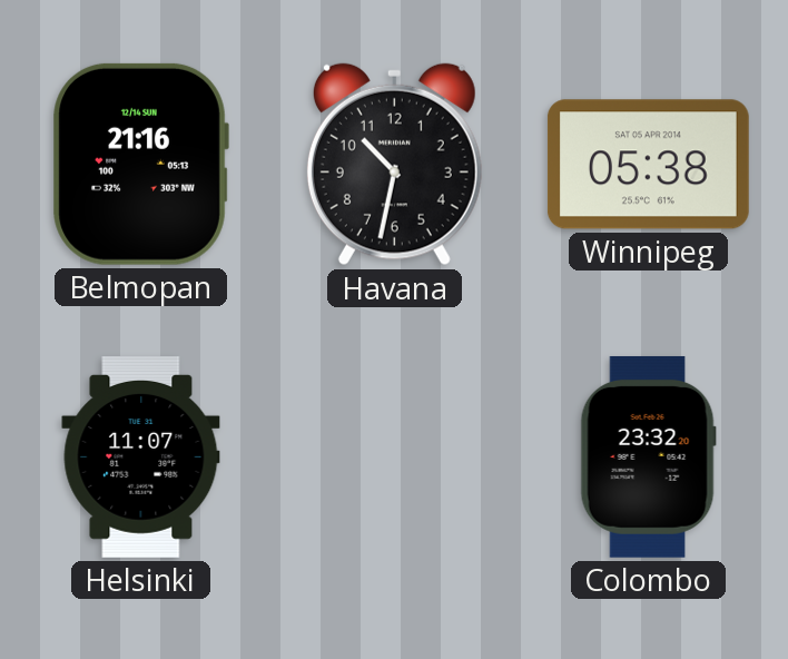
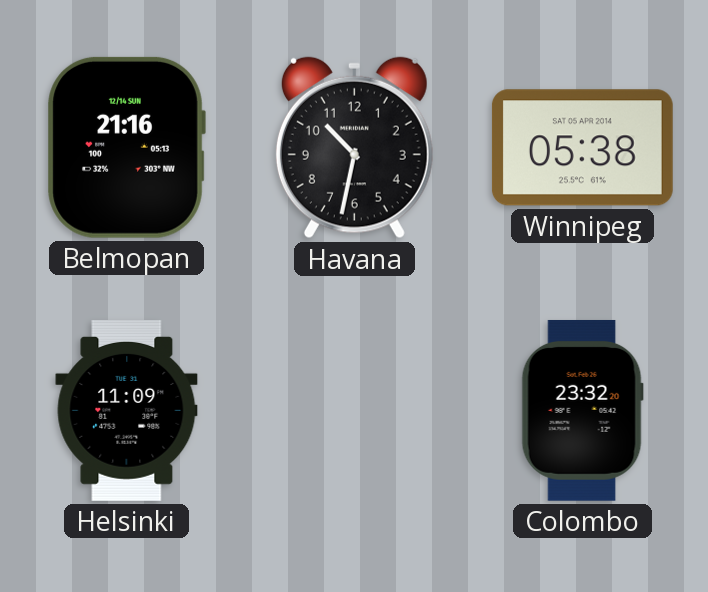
Helsinki: 11:07 -> 11:09 (127, 411)
